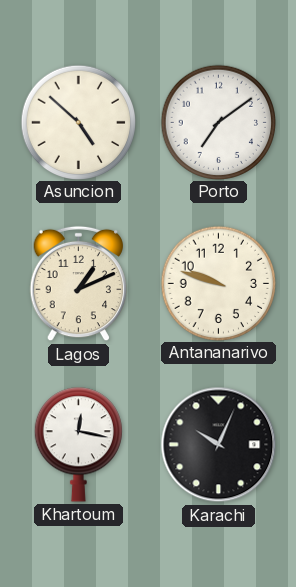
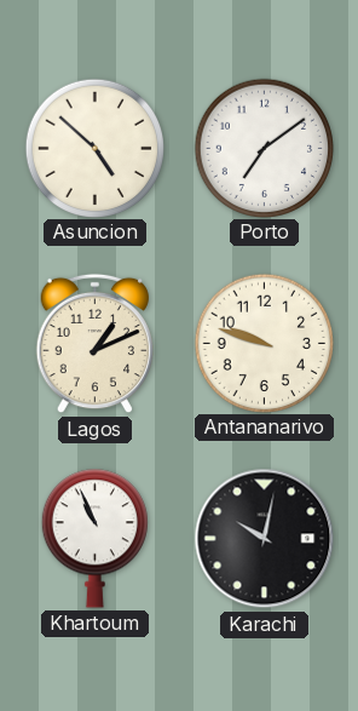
Khartoum: 12:17 -> 10:56 (94, 539)
Karachi: 10:04 -> 10:02 (265, 539)
